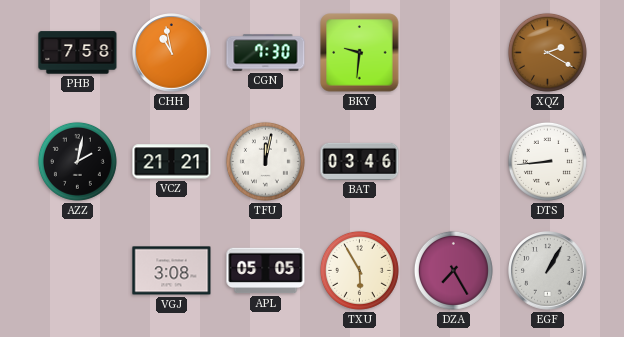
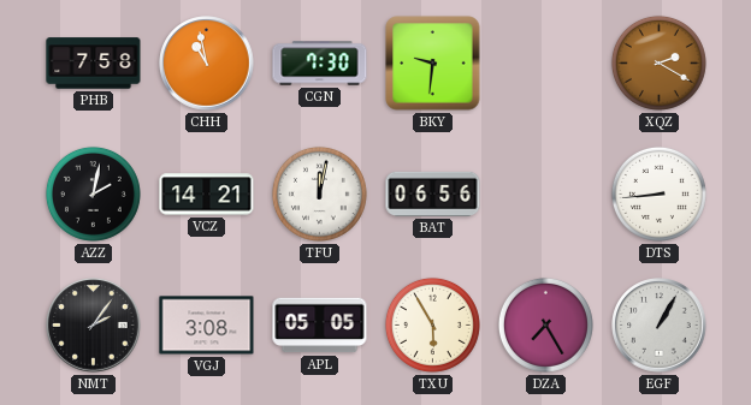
VCZ: 21:21 -> 14:21 (207, 195)
BAT: 03:46 -> 06:56 (433, 193)
NMT: none -> 2:06 (94, 326)
